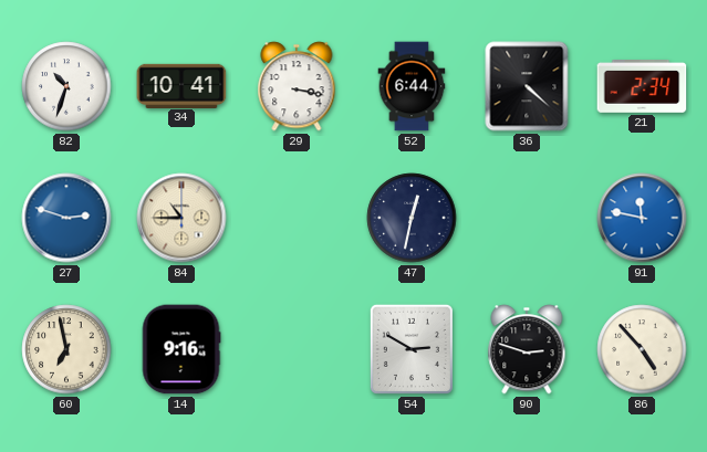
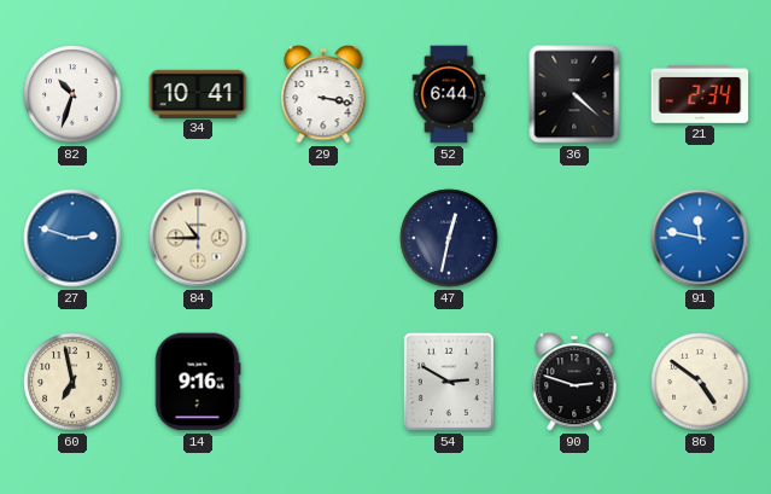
86: 4:53 -> 4:51 (700, 382)
